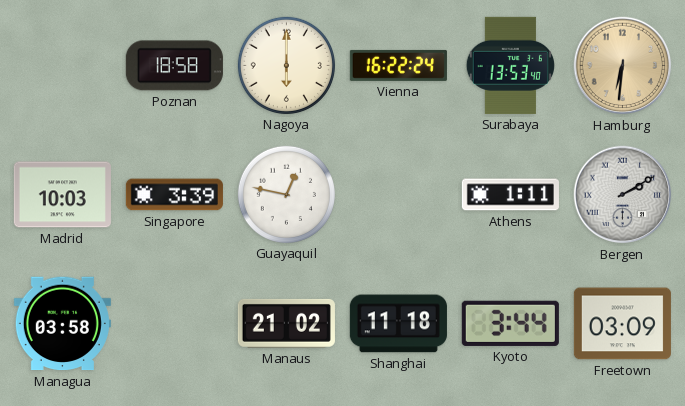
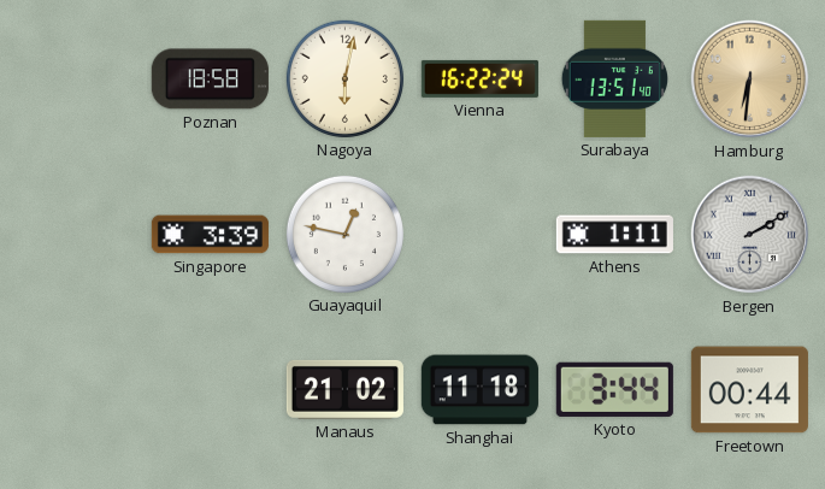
Nagoya: 6:00 -> 6:02 (344, 78)
Surabaya: 13:53 -> 13:51 (614, 78)
Madrid: 10:03 -> none (62, 195)
Managua: 03:58 -> none (62, 324)
Freetown: 03:09 -> 00:44 (749, 390)
